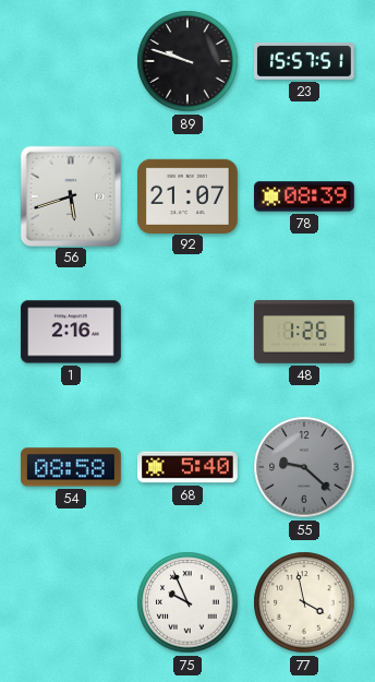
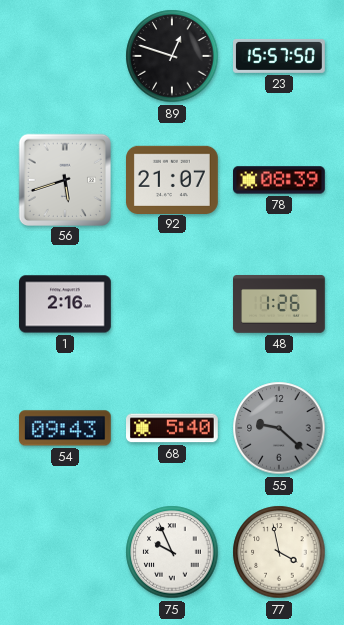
89: 9:48 -> 12:48 (172, 56)
23: 15:57:51 -> 15:57:50 (280, 56)
54: 08:58 -> 09:43 (65, 428)
